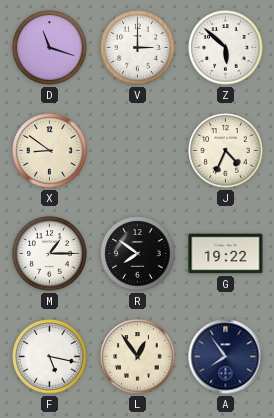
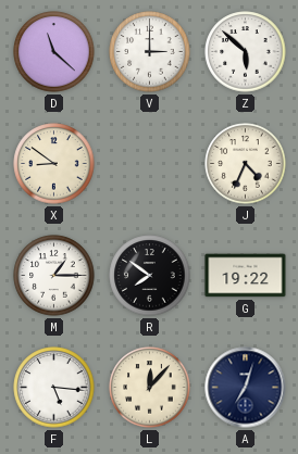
D: 11:18 -> 11:22 (54, 52)
F: 5:17 -> 5:16 (54, 388)
L: 12:54 -> 12:07 (150, 388)
A: 7:54 -> 7:03 (246, 388)
